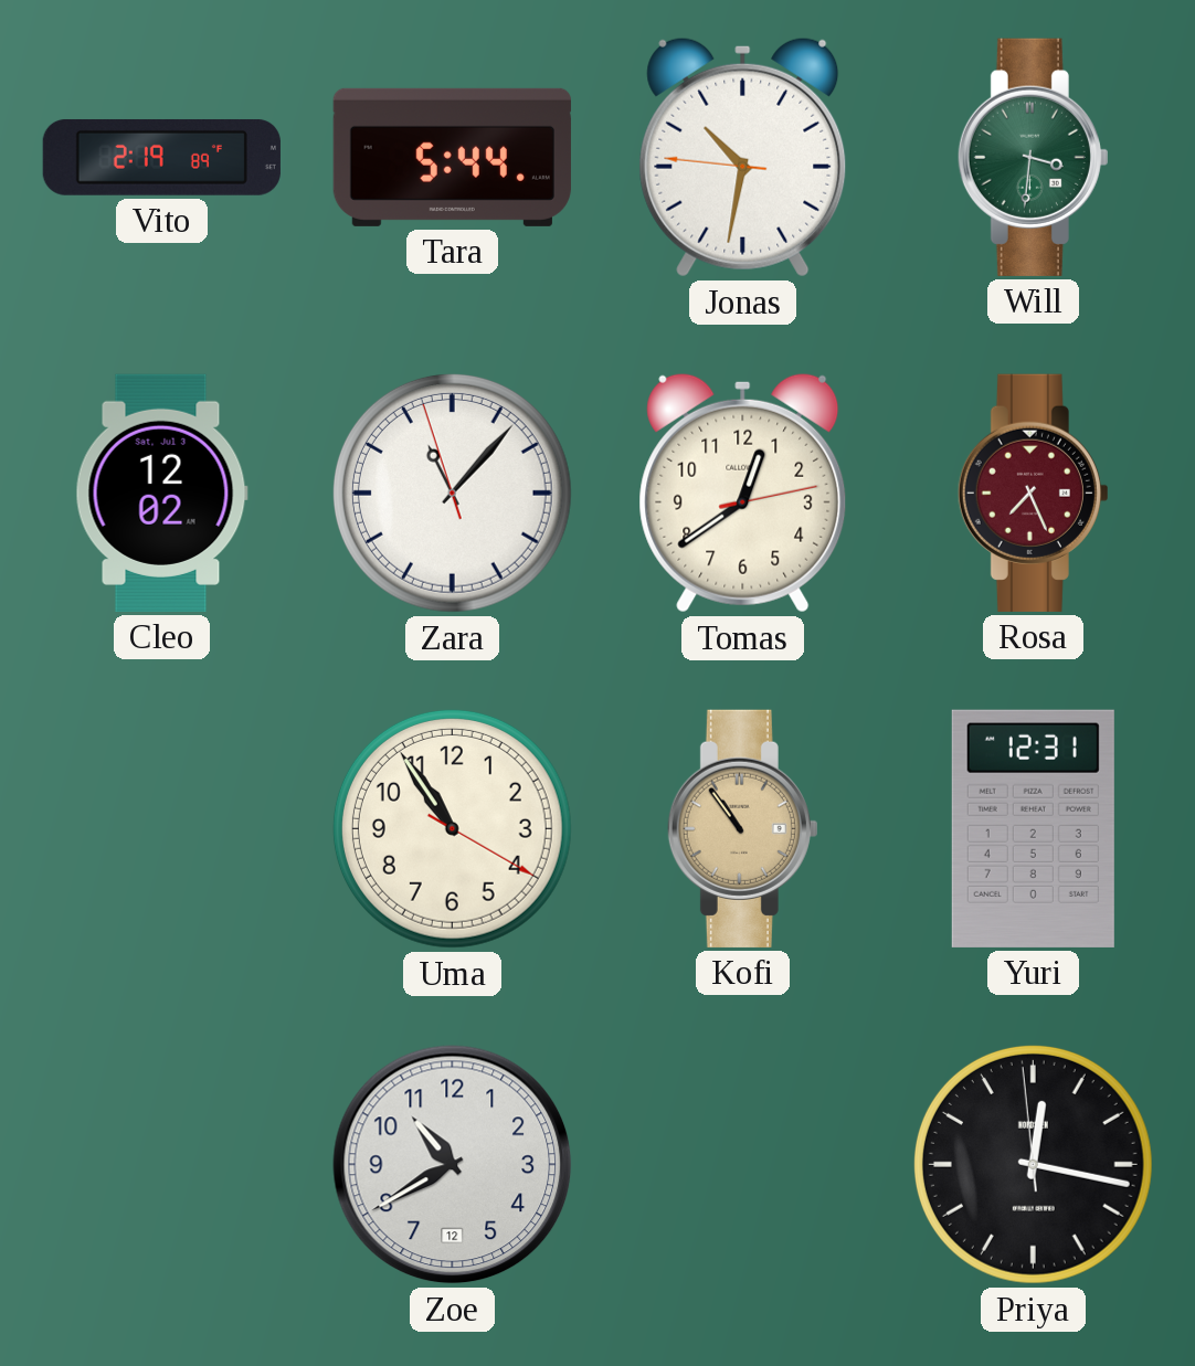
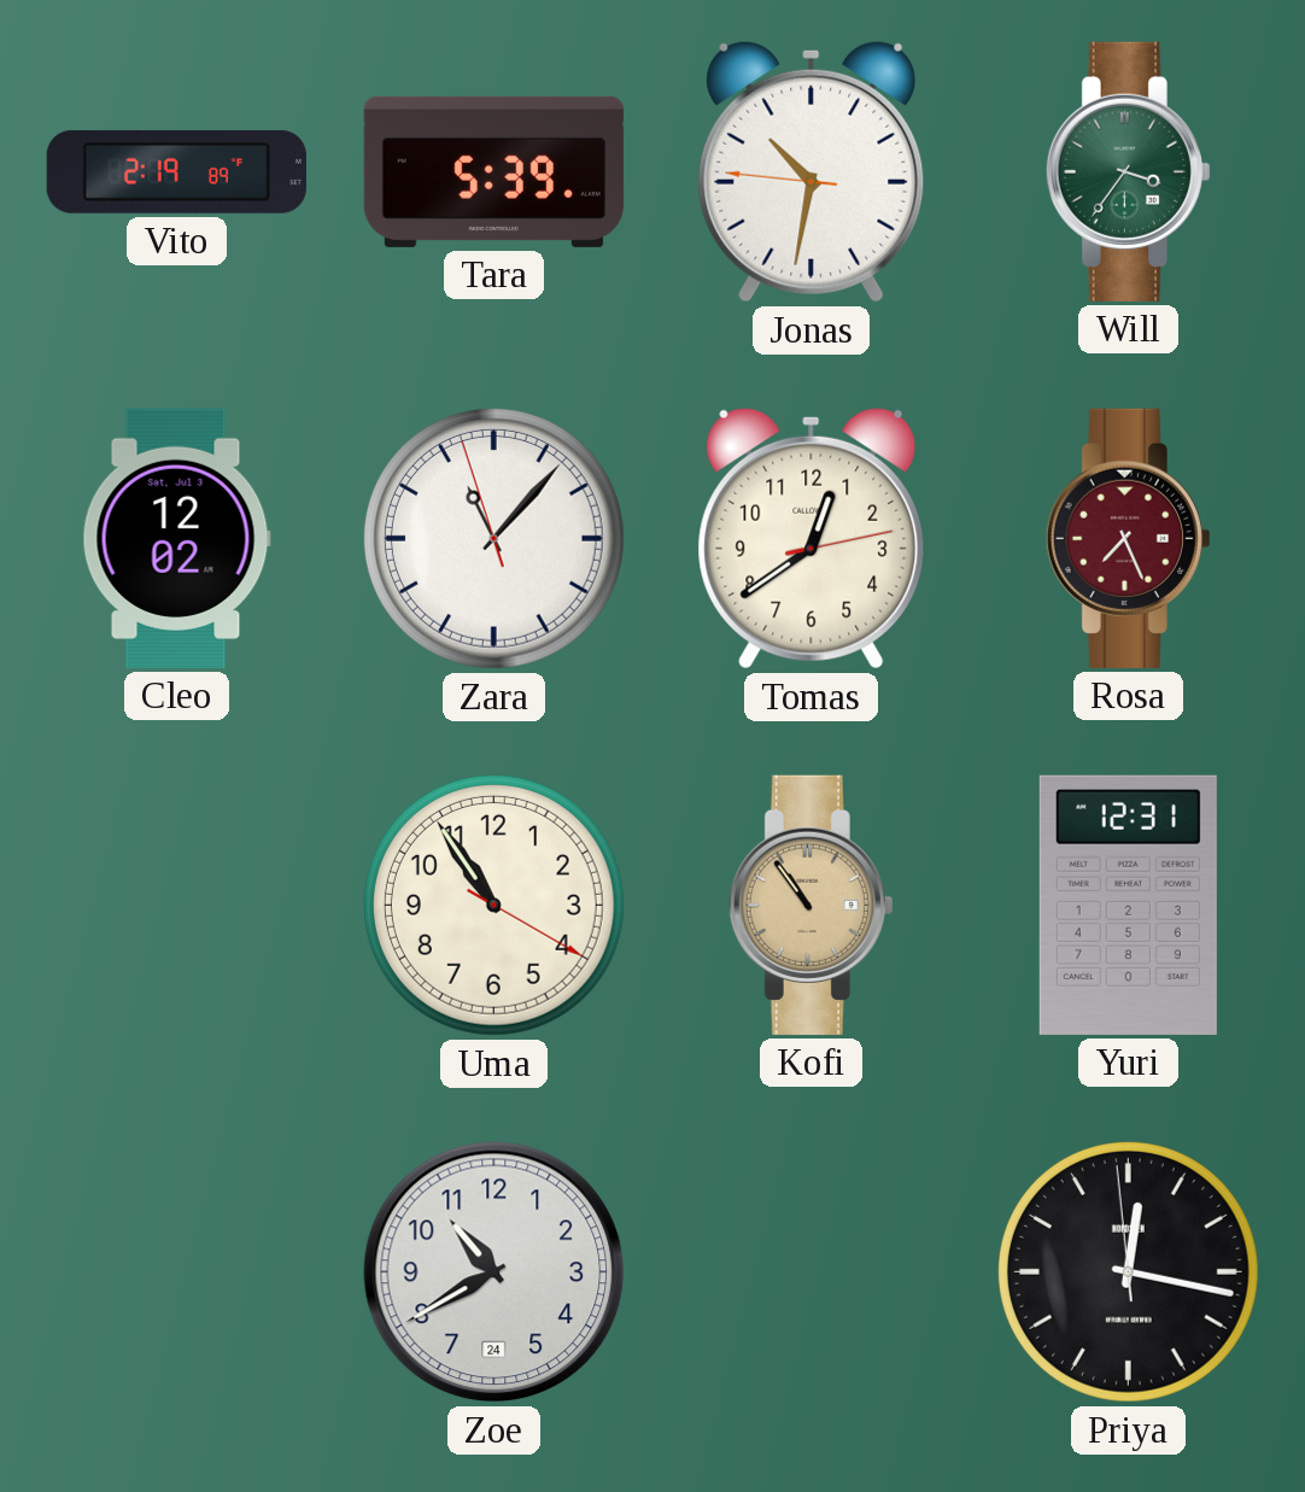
Tara: 5:44 -> 5:39 (493, 171)
Will: 3:31 -> 3:36 (1128, 171)
Zoe date: 12 -> 24 (495, 1272)
